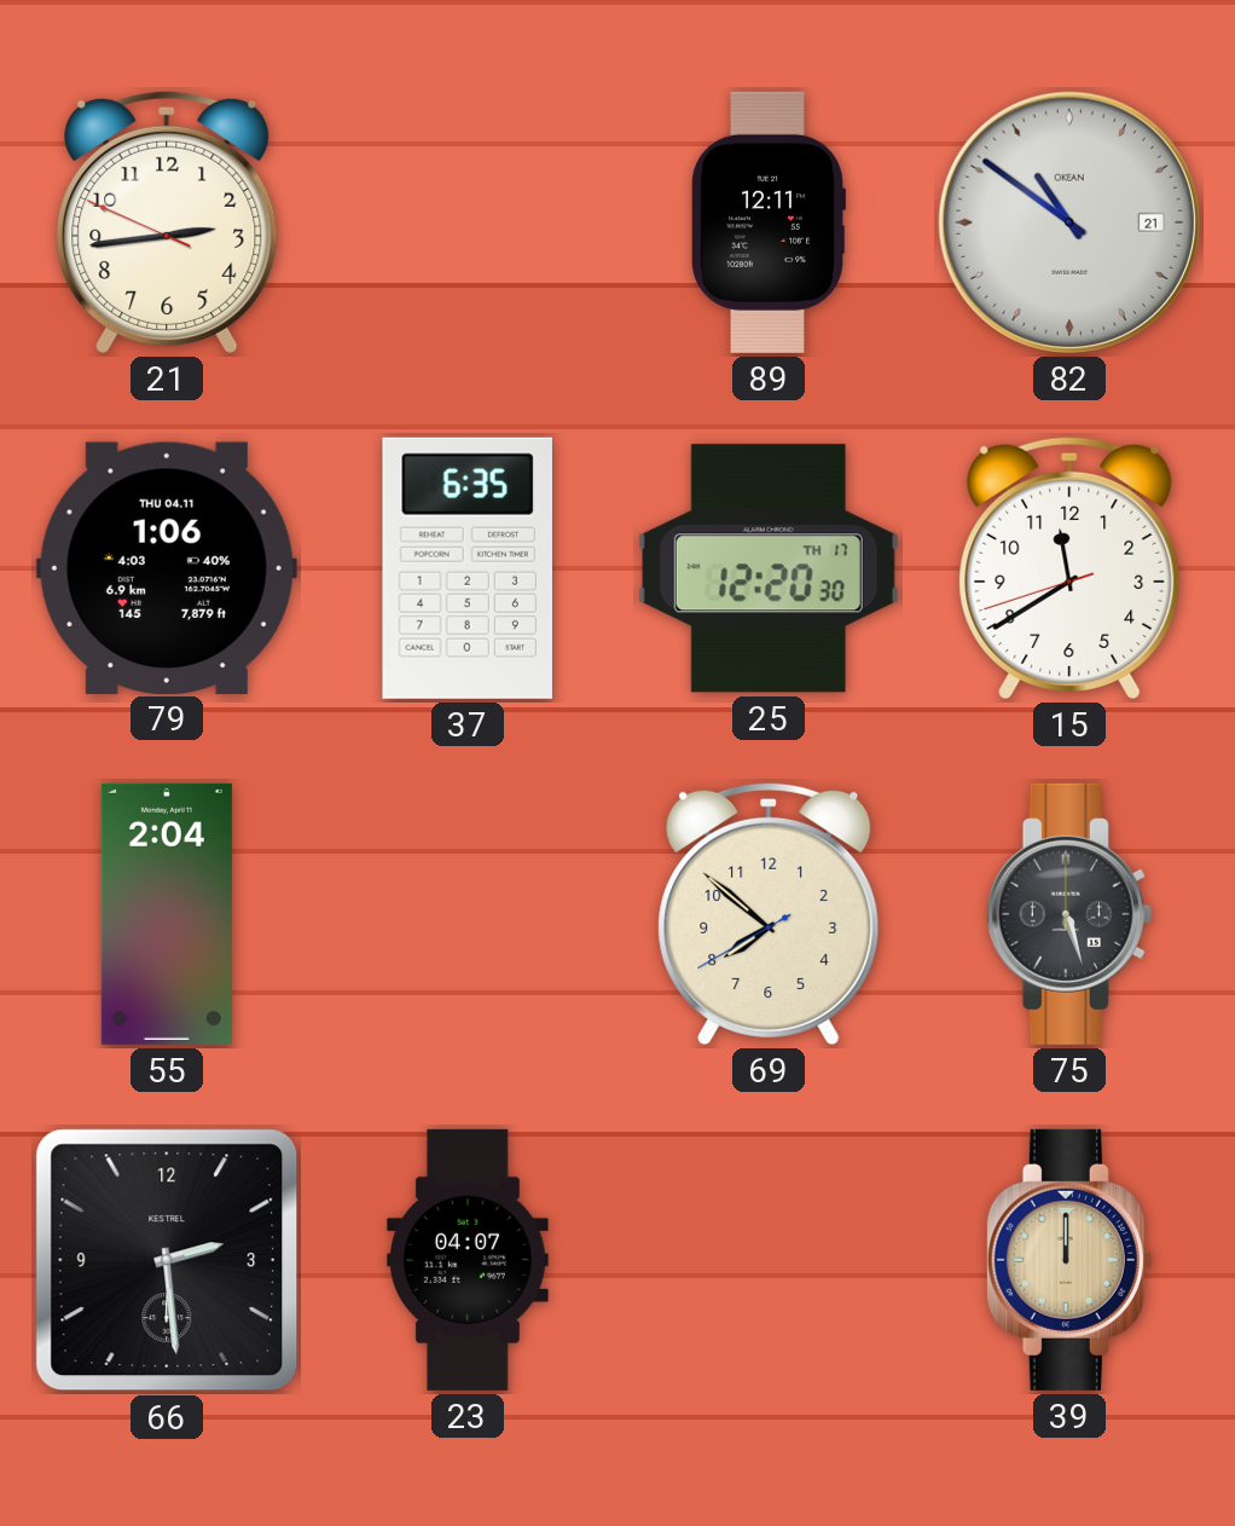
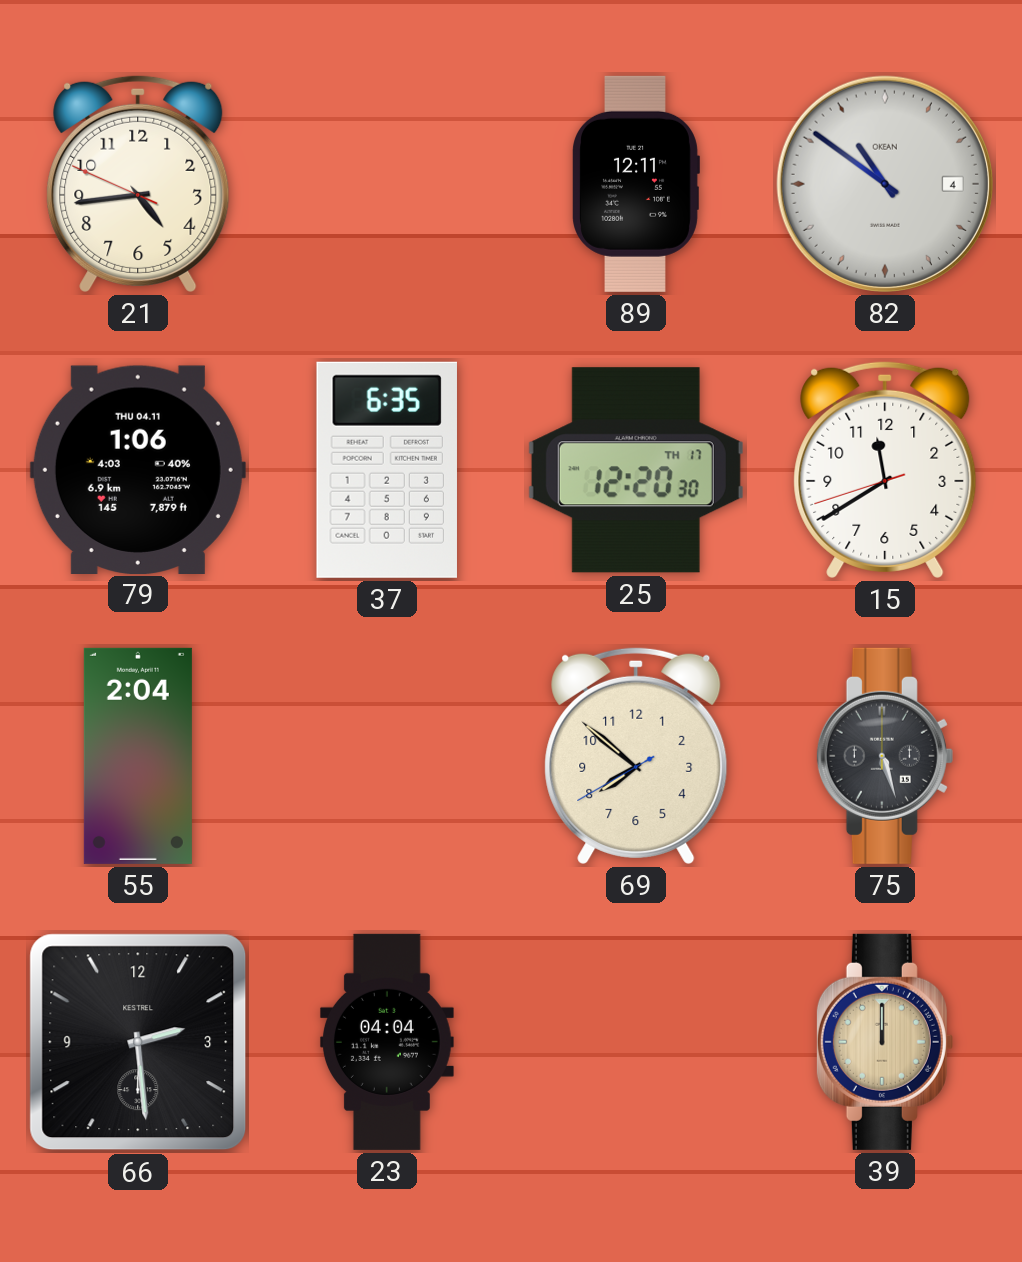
21: 2:43 -> 4:43 (138, 183)
82 date: 21 -> 4 (885, 184)
23: 04:07 -> 04:04 (387, 1042)
